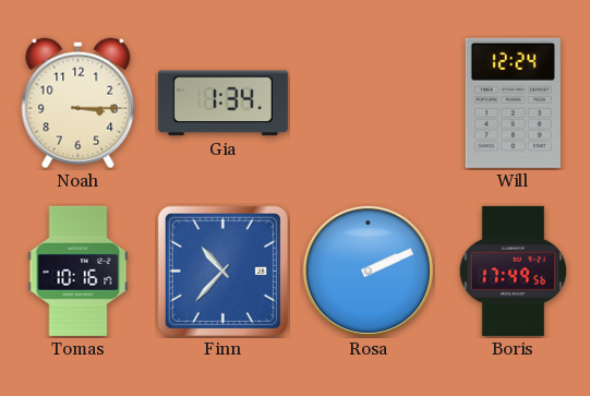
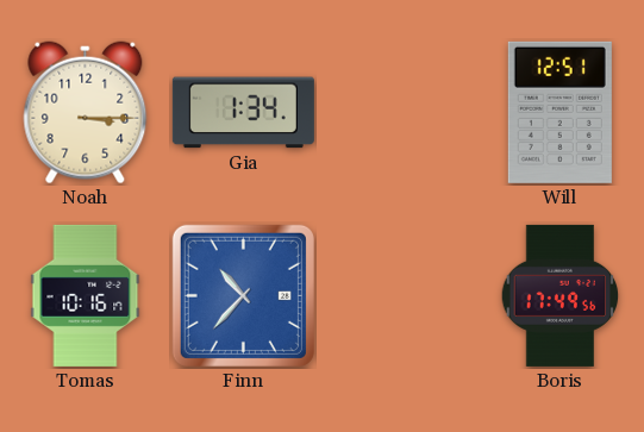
Will: 12:24 -> 12:51 (559, 112)
Rosa: 2:11 -> none (368, 271)
